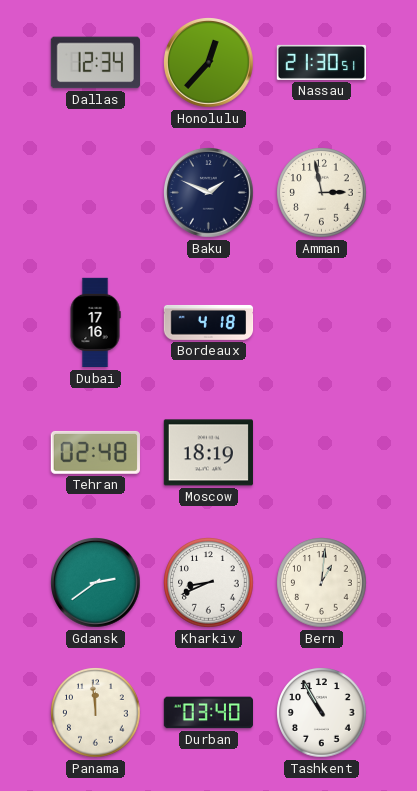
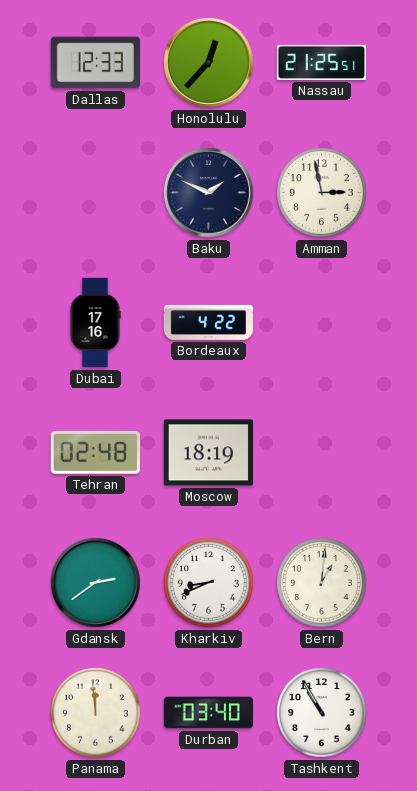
Dallas: 12:34 -> 12:33 (95, 63)
Nassau: 21:30 -> 21:25 (321, 62)
Bordeaux: 4:18 -> 4:22 (209, 323)
